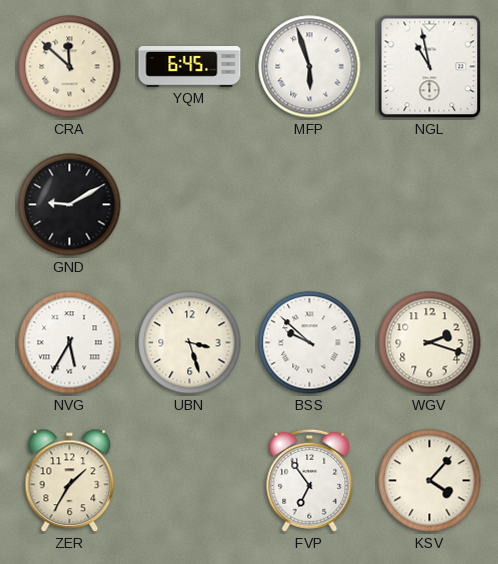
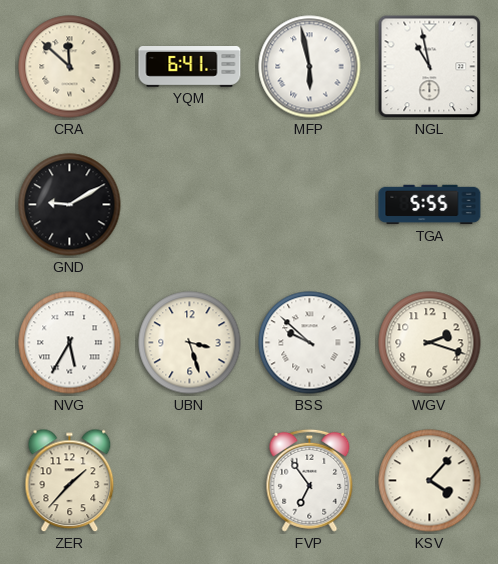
YQM: 6:45 -> 6:41 (190, 67)
MFP: 5:57 -> 5:58 (310, 67)
TGA: none -> 5:55 (430, 205)
ZER: 1:35 -> 1:37 (70, 481)
